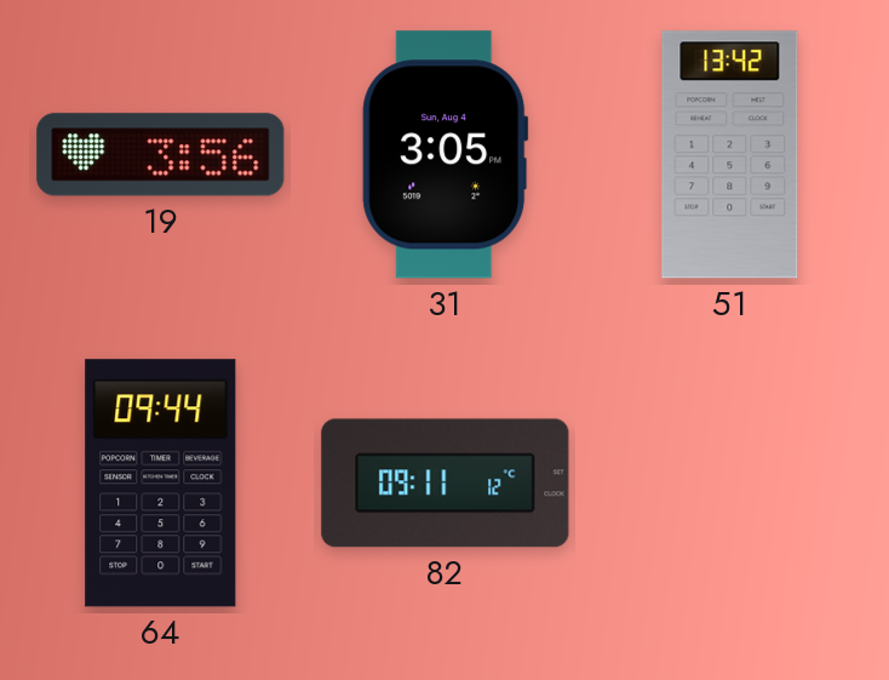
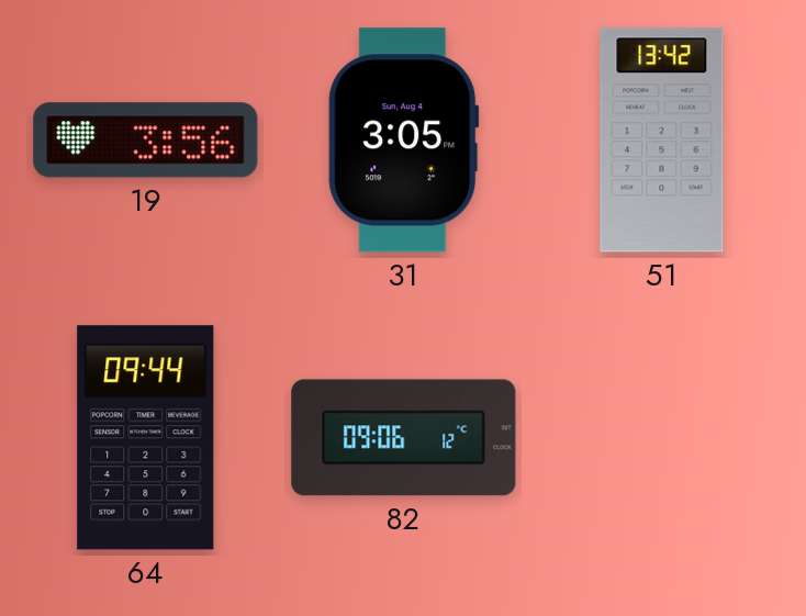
82: 09:11 -> 09:06 (404, 438)
